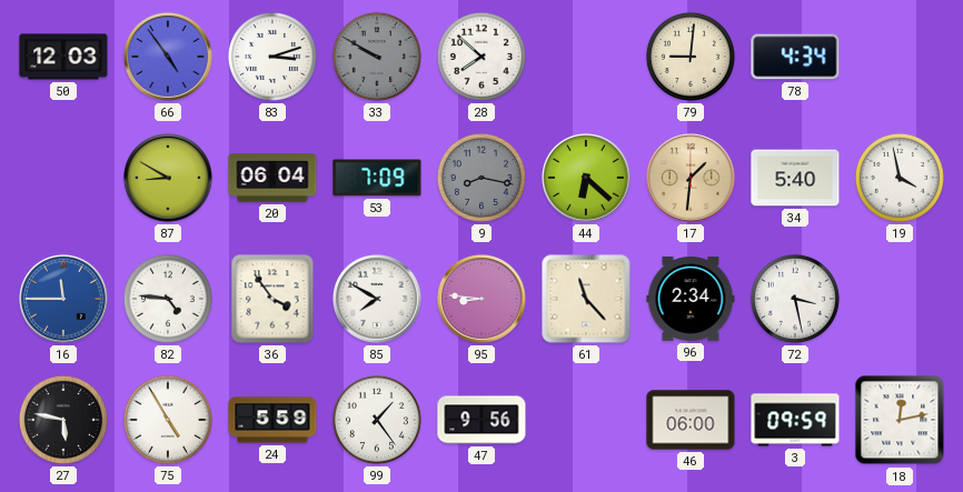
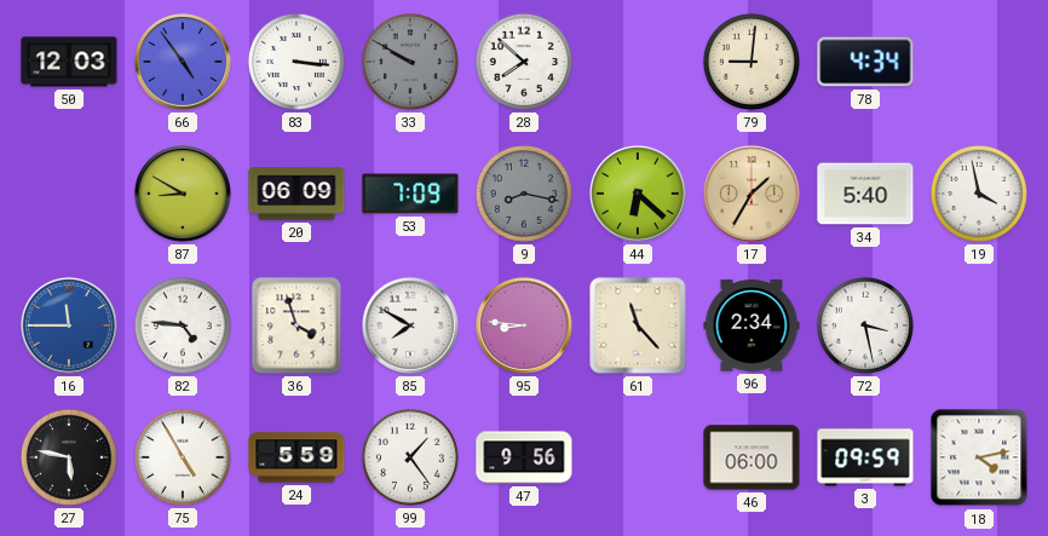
83: 3:12 -> 3:16 (296, 62)
20: 06:04 -> 06:09 (296, 194)
17: 1:31 -> 1:35 (753, 195)
36: 3:54 -> 3:57 (296, 325)
18: 12:13 -> 4:13 (979, 457)
